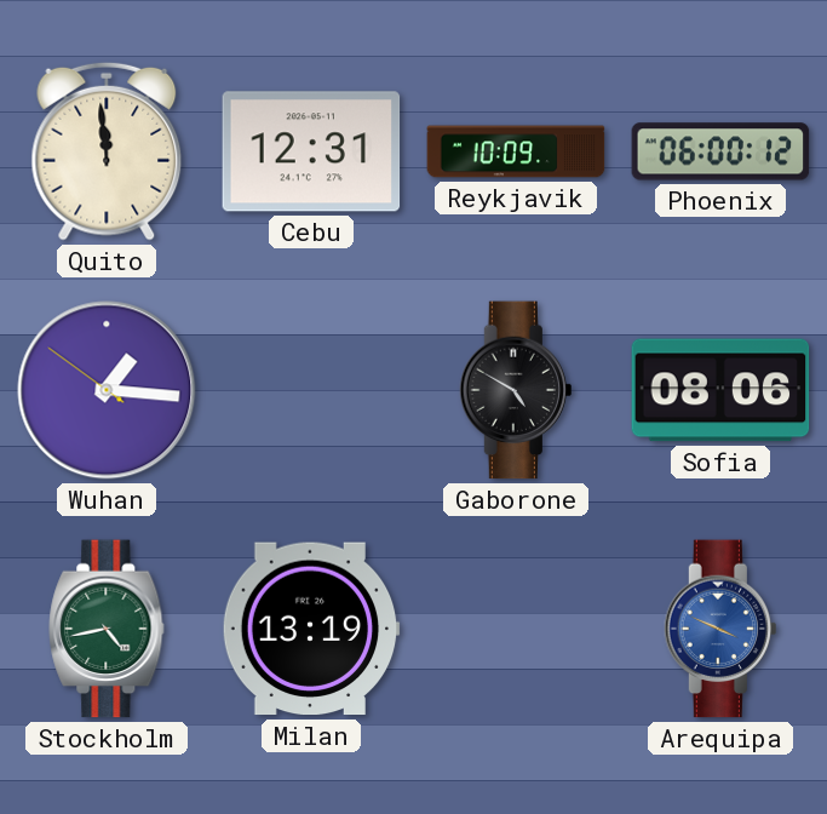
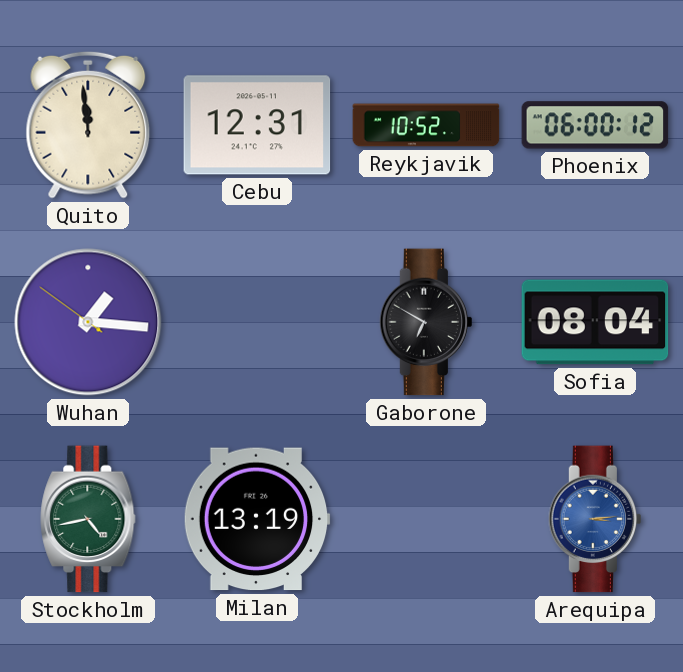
Reykjavik: 10:09 -> 10:52 (426, 125)
Gaborone: 4:50 -> 6:50 (425, 322)
Sofia: 08:06 -> 08:04 (595, 322)
Arequipa: 3:49 -> 3:14 (594, 519)
